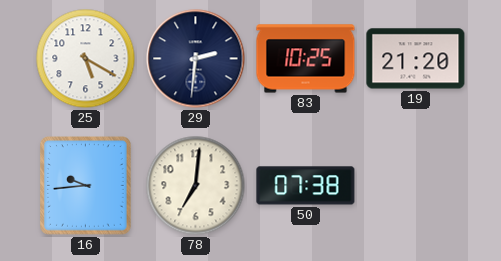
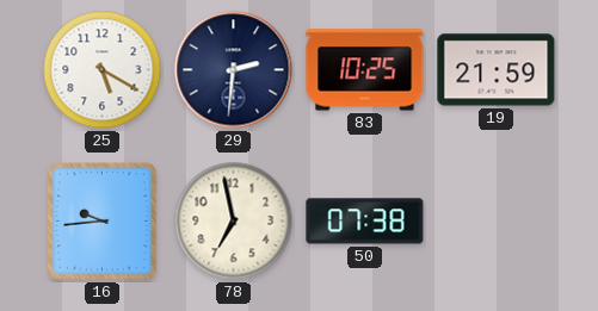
19: 21:20 -> 21:59 (497, 70)
78: 7:01 -> 6:58 (234, 222)
